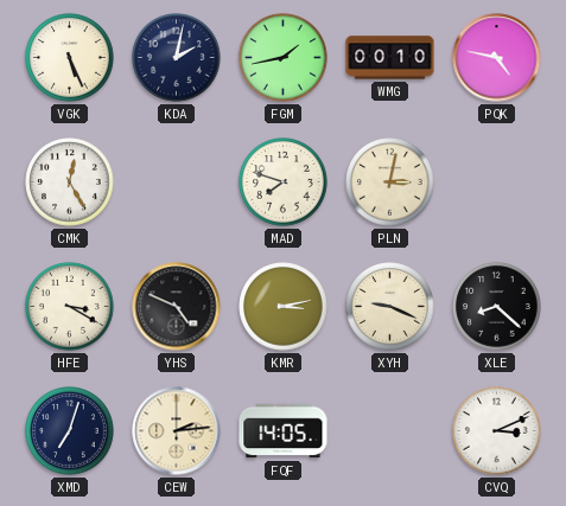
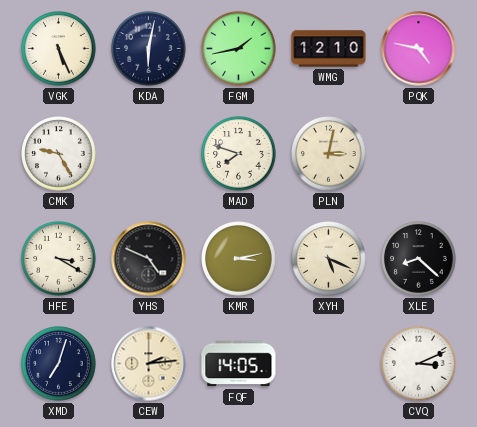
KDA: 2:02 -> 6:02 (149, 49)
WMG: 00:10 -> 12:10 (329, 49)
CMK: 12:25 -> 9:25 (59, 154)
XYH: 9:19 -> 5:19 (329, 259)
